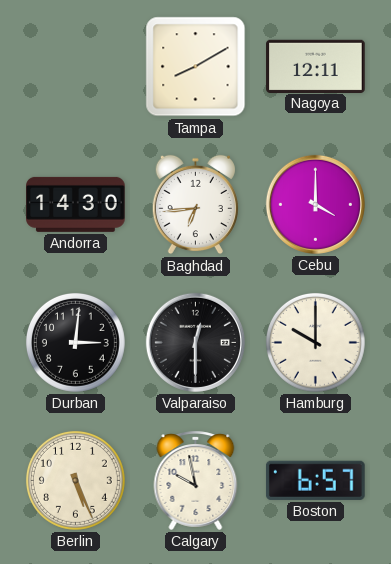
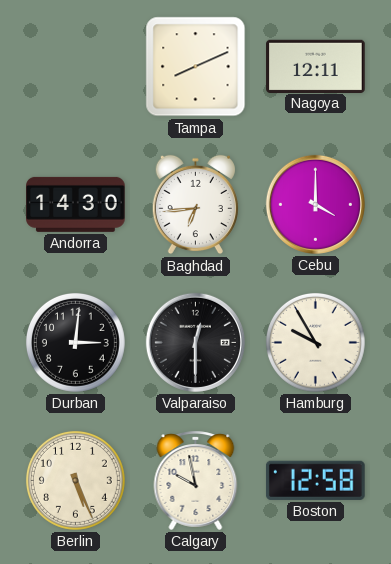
Tampa: 8:10 -> 8:11 (196, 67)
Hamburg: 10:00 -> 9:55 (315, 342)
Boston: 6:57 -> 12:58 (316, 480)
